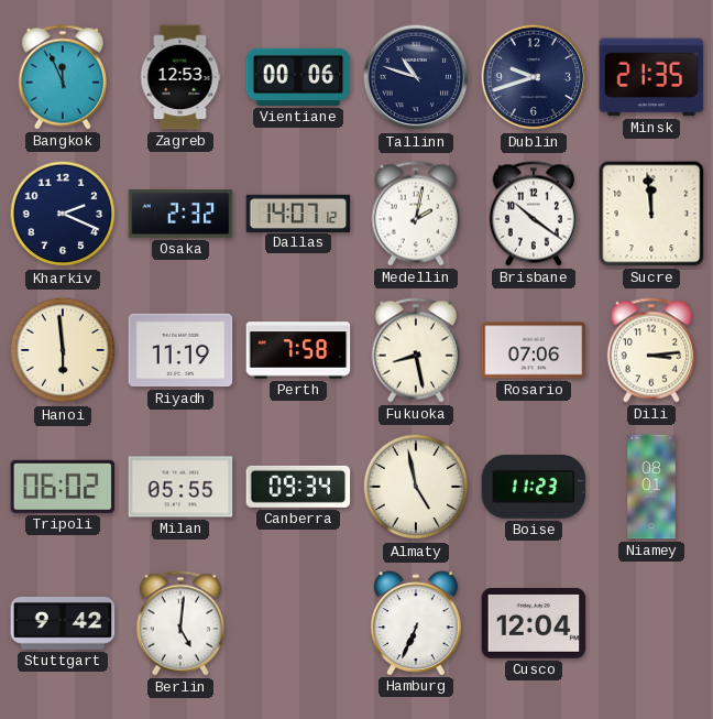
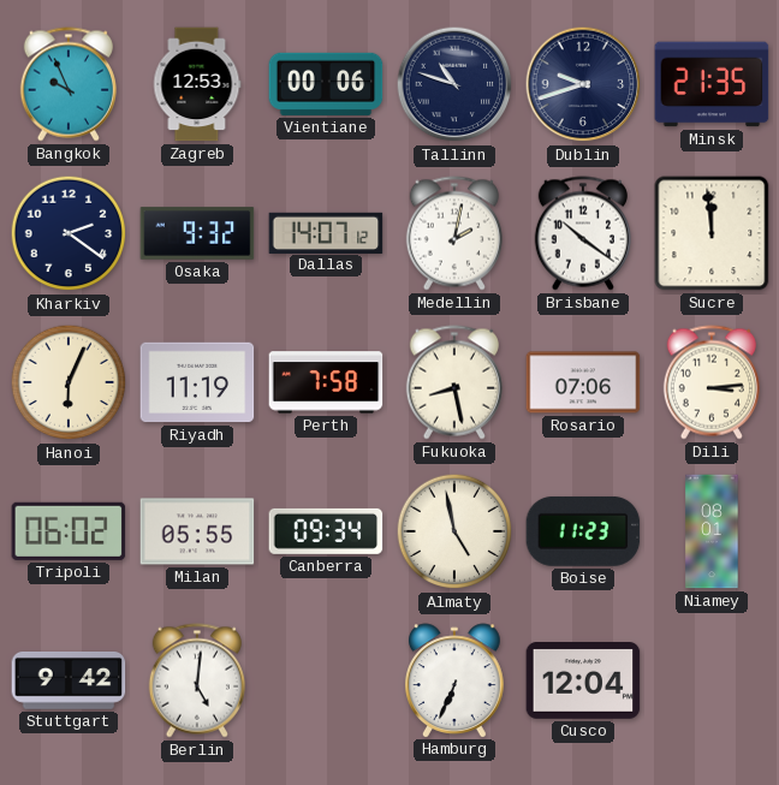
Bangkok: 11:56 -> 9:56 (69, 84)
Kharkiv: 2:19 -> 2:21 (69, 233)
Osaka: 2:32 -> 9:32 (197, 233)
Hanoi: 5:59 -> 6:04 (69, 382)
